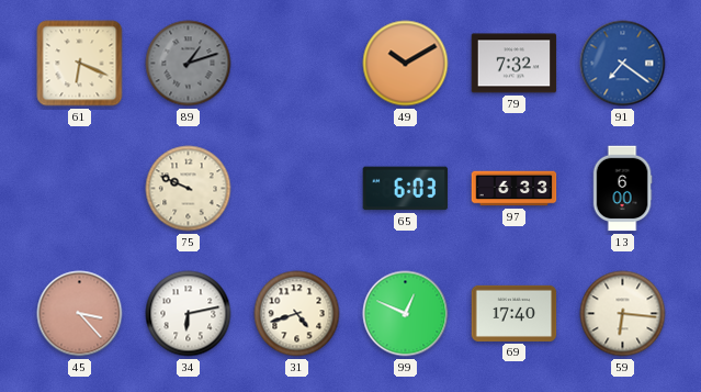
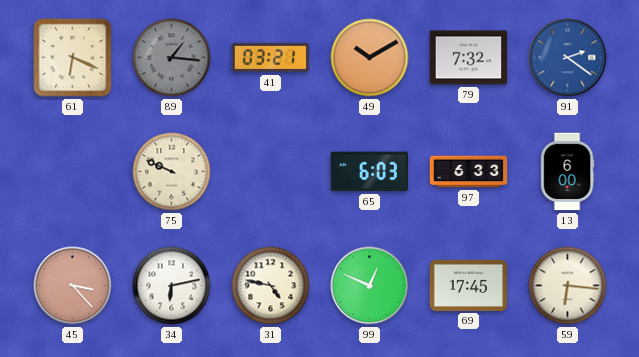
89: 1:12 -> 1:16 (172, 58)
41: none -> 03:21 (271, 58)
91: 7:21 -> 2:21 (568, 58)
31: 4:42 -> 4:47 (271, 286)
69: 17:40 -> 17:45 (469, 285)
